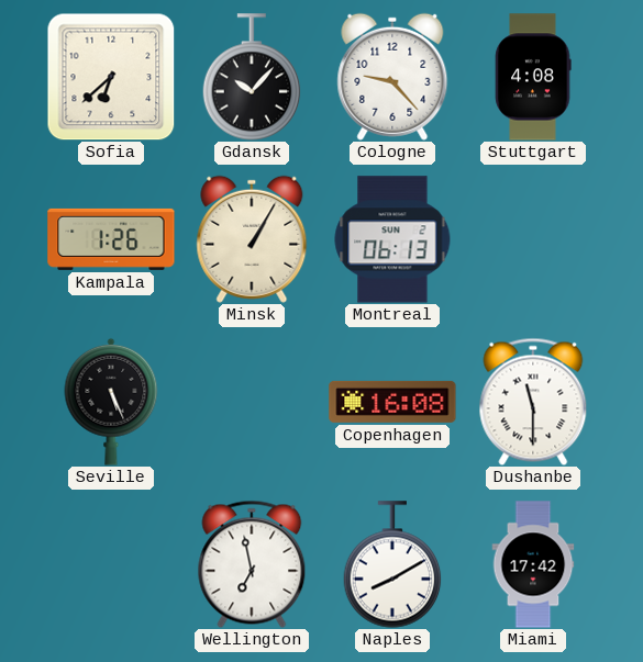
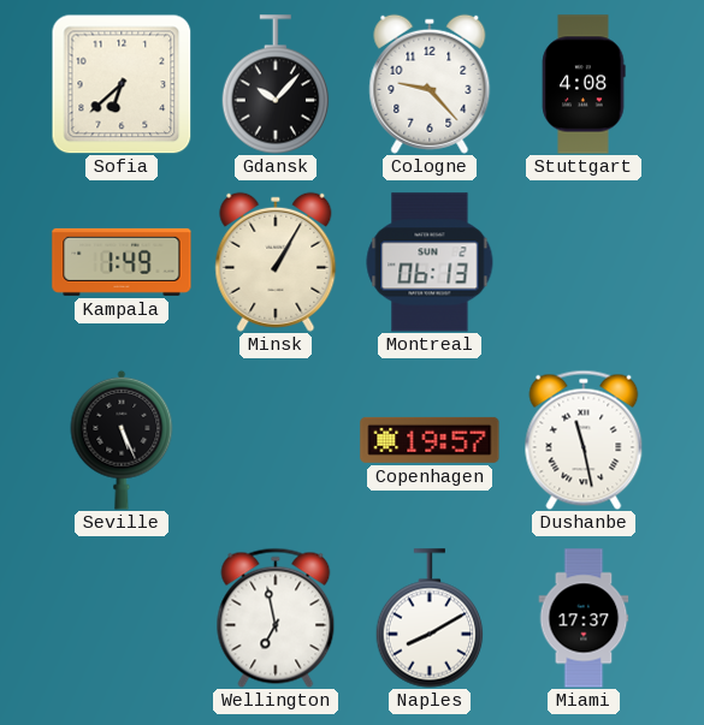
Kampala: 1:26 -> 1:49 (122, 262)
Copenhagen: 16:08 -> 19:57 (430, 440)
Dushanbe: 11:30 -> 11:28 (584, 440)
Miami: 17:42 -> 17:37 (584, 618)
